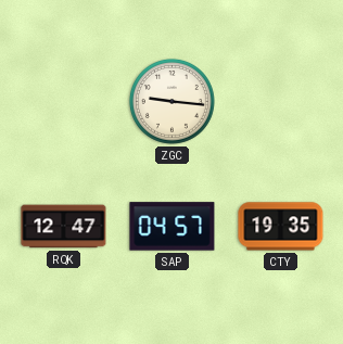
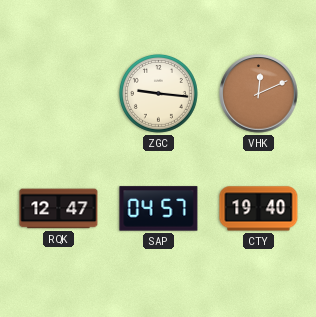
VHK: none -> 12:11 (259, 94)
CTY: 19:35 -> 19:40 (259, 209)
